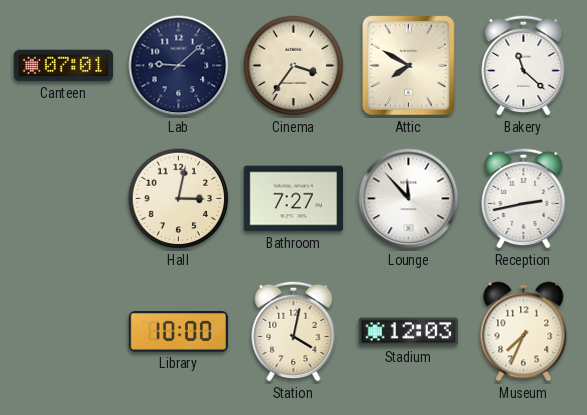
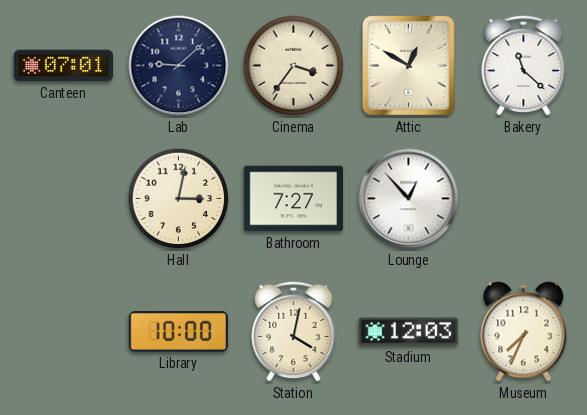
Attic: 7:50 -> 12:50 (409, 66)
Lounge: 11:53 -> 12:53 (409, 199)
Reception: 2:43 -> none (524, 198)
